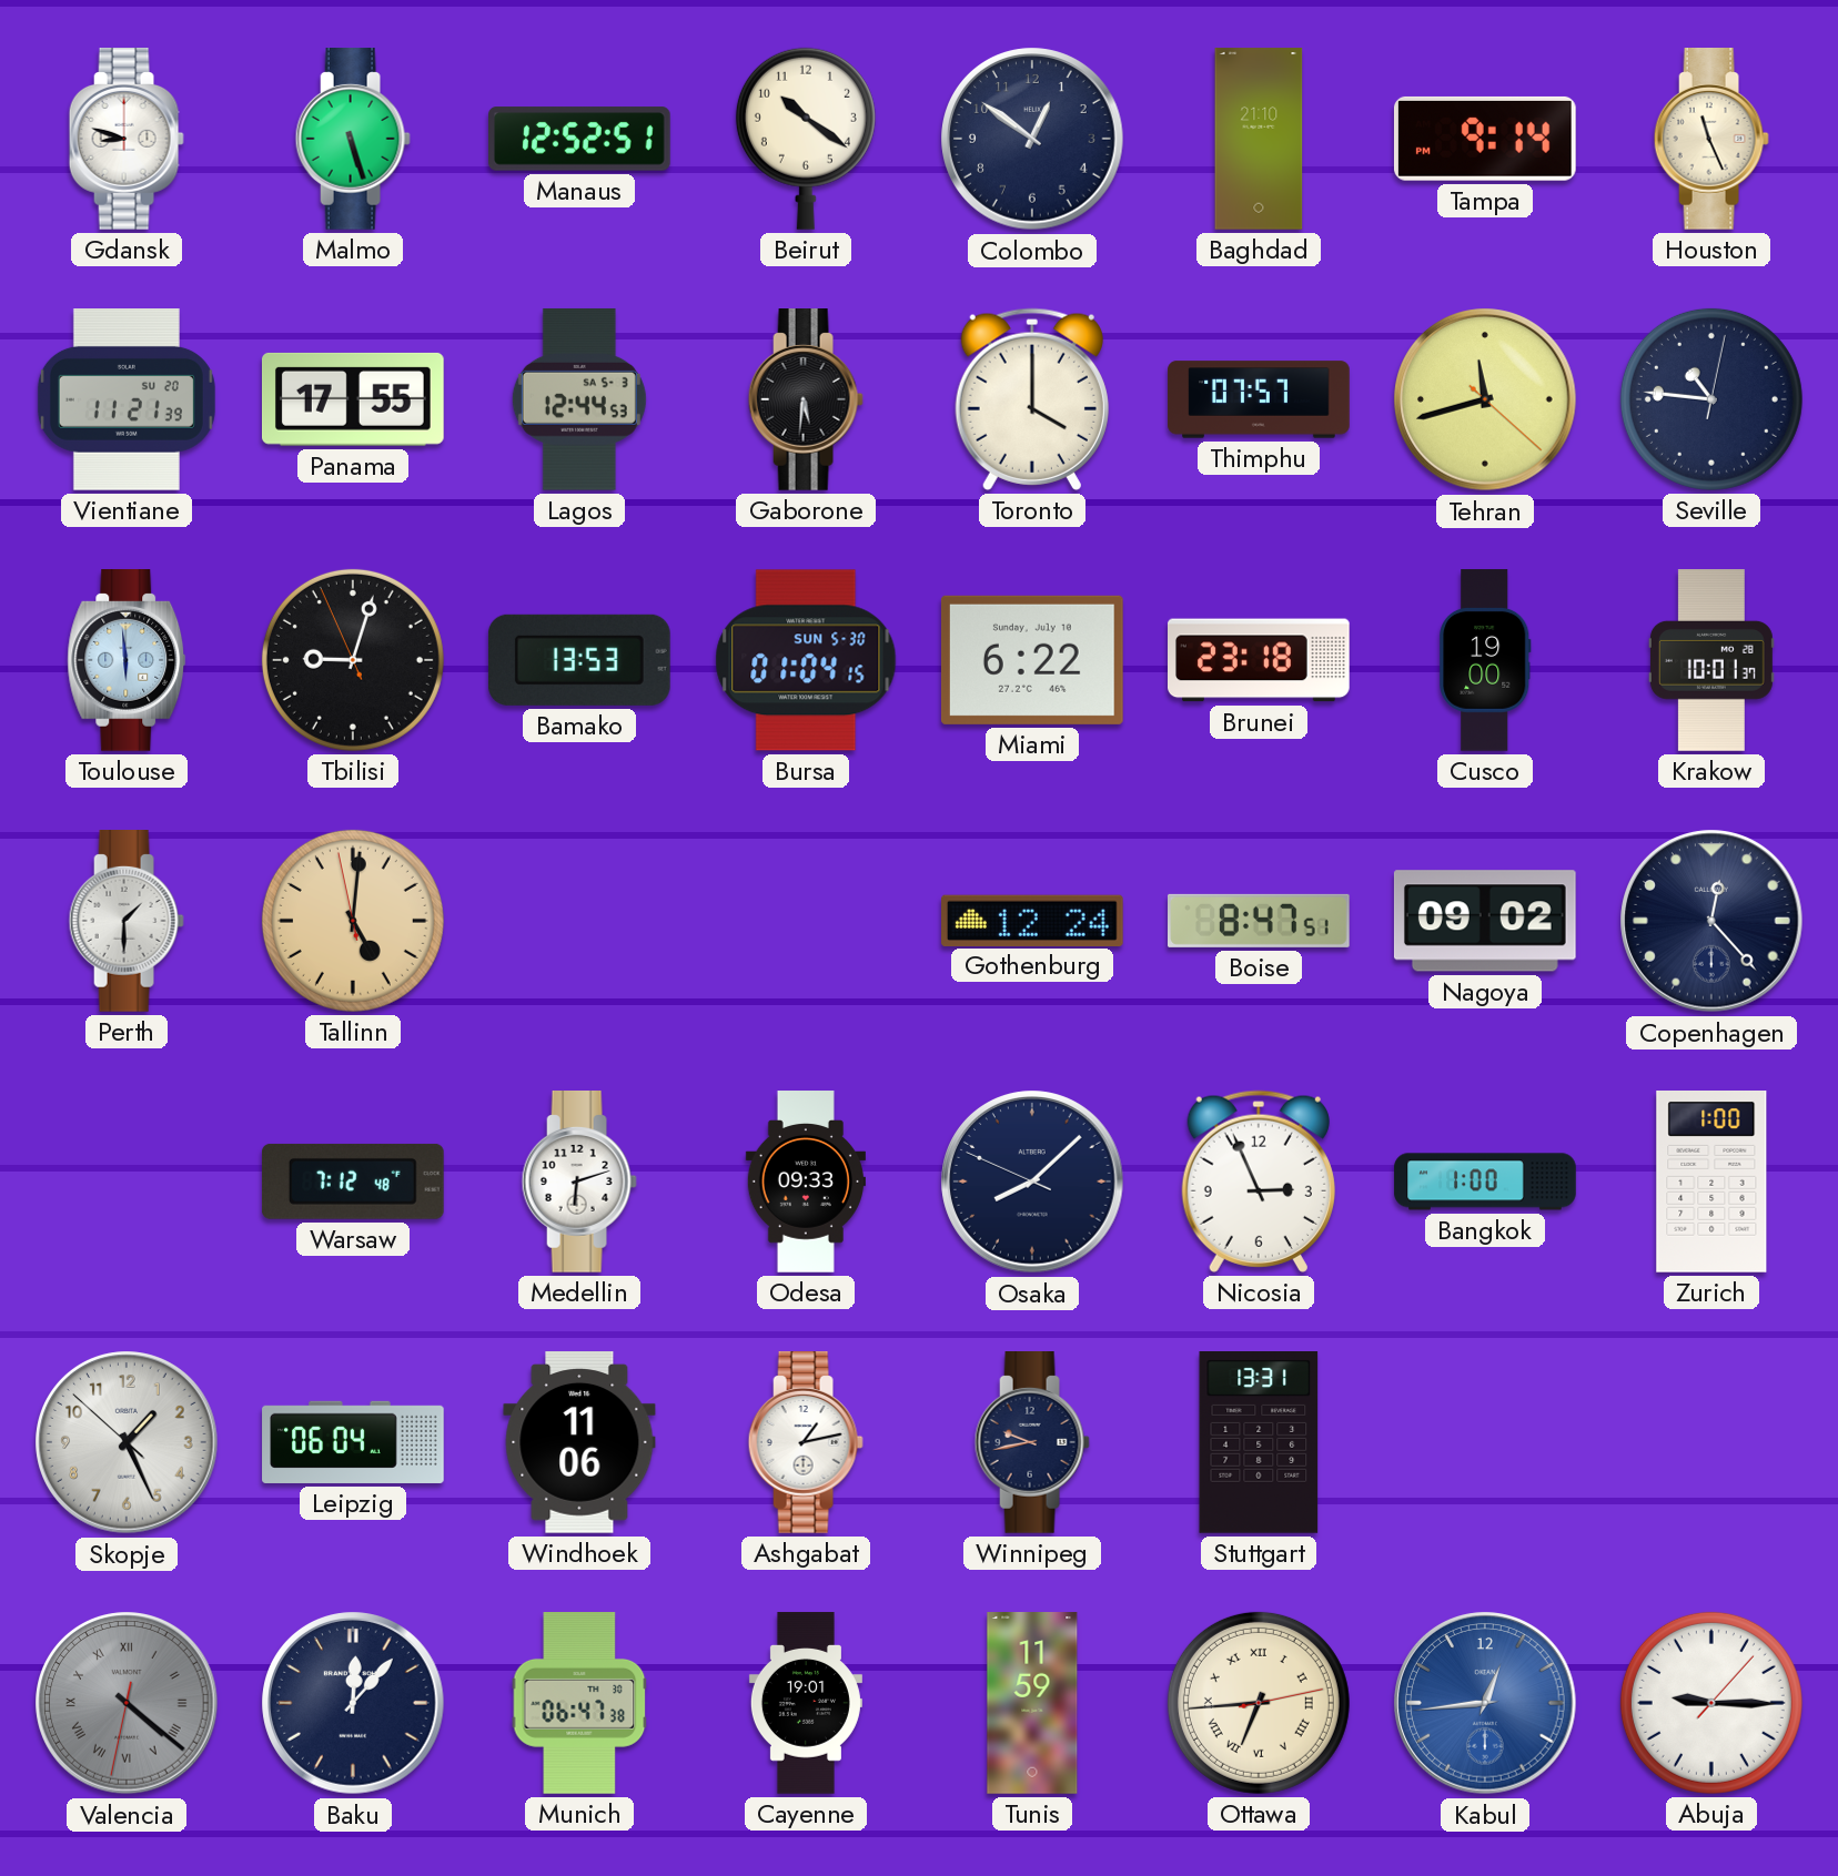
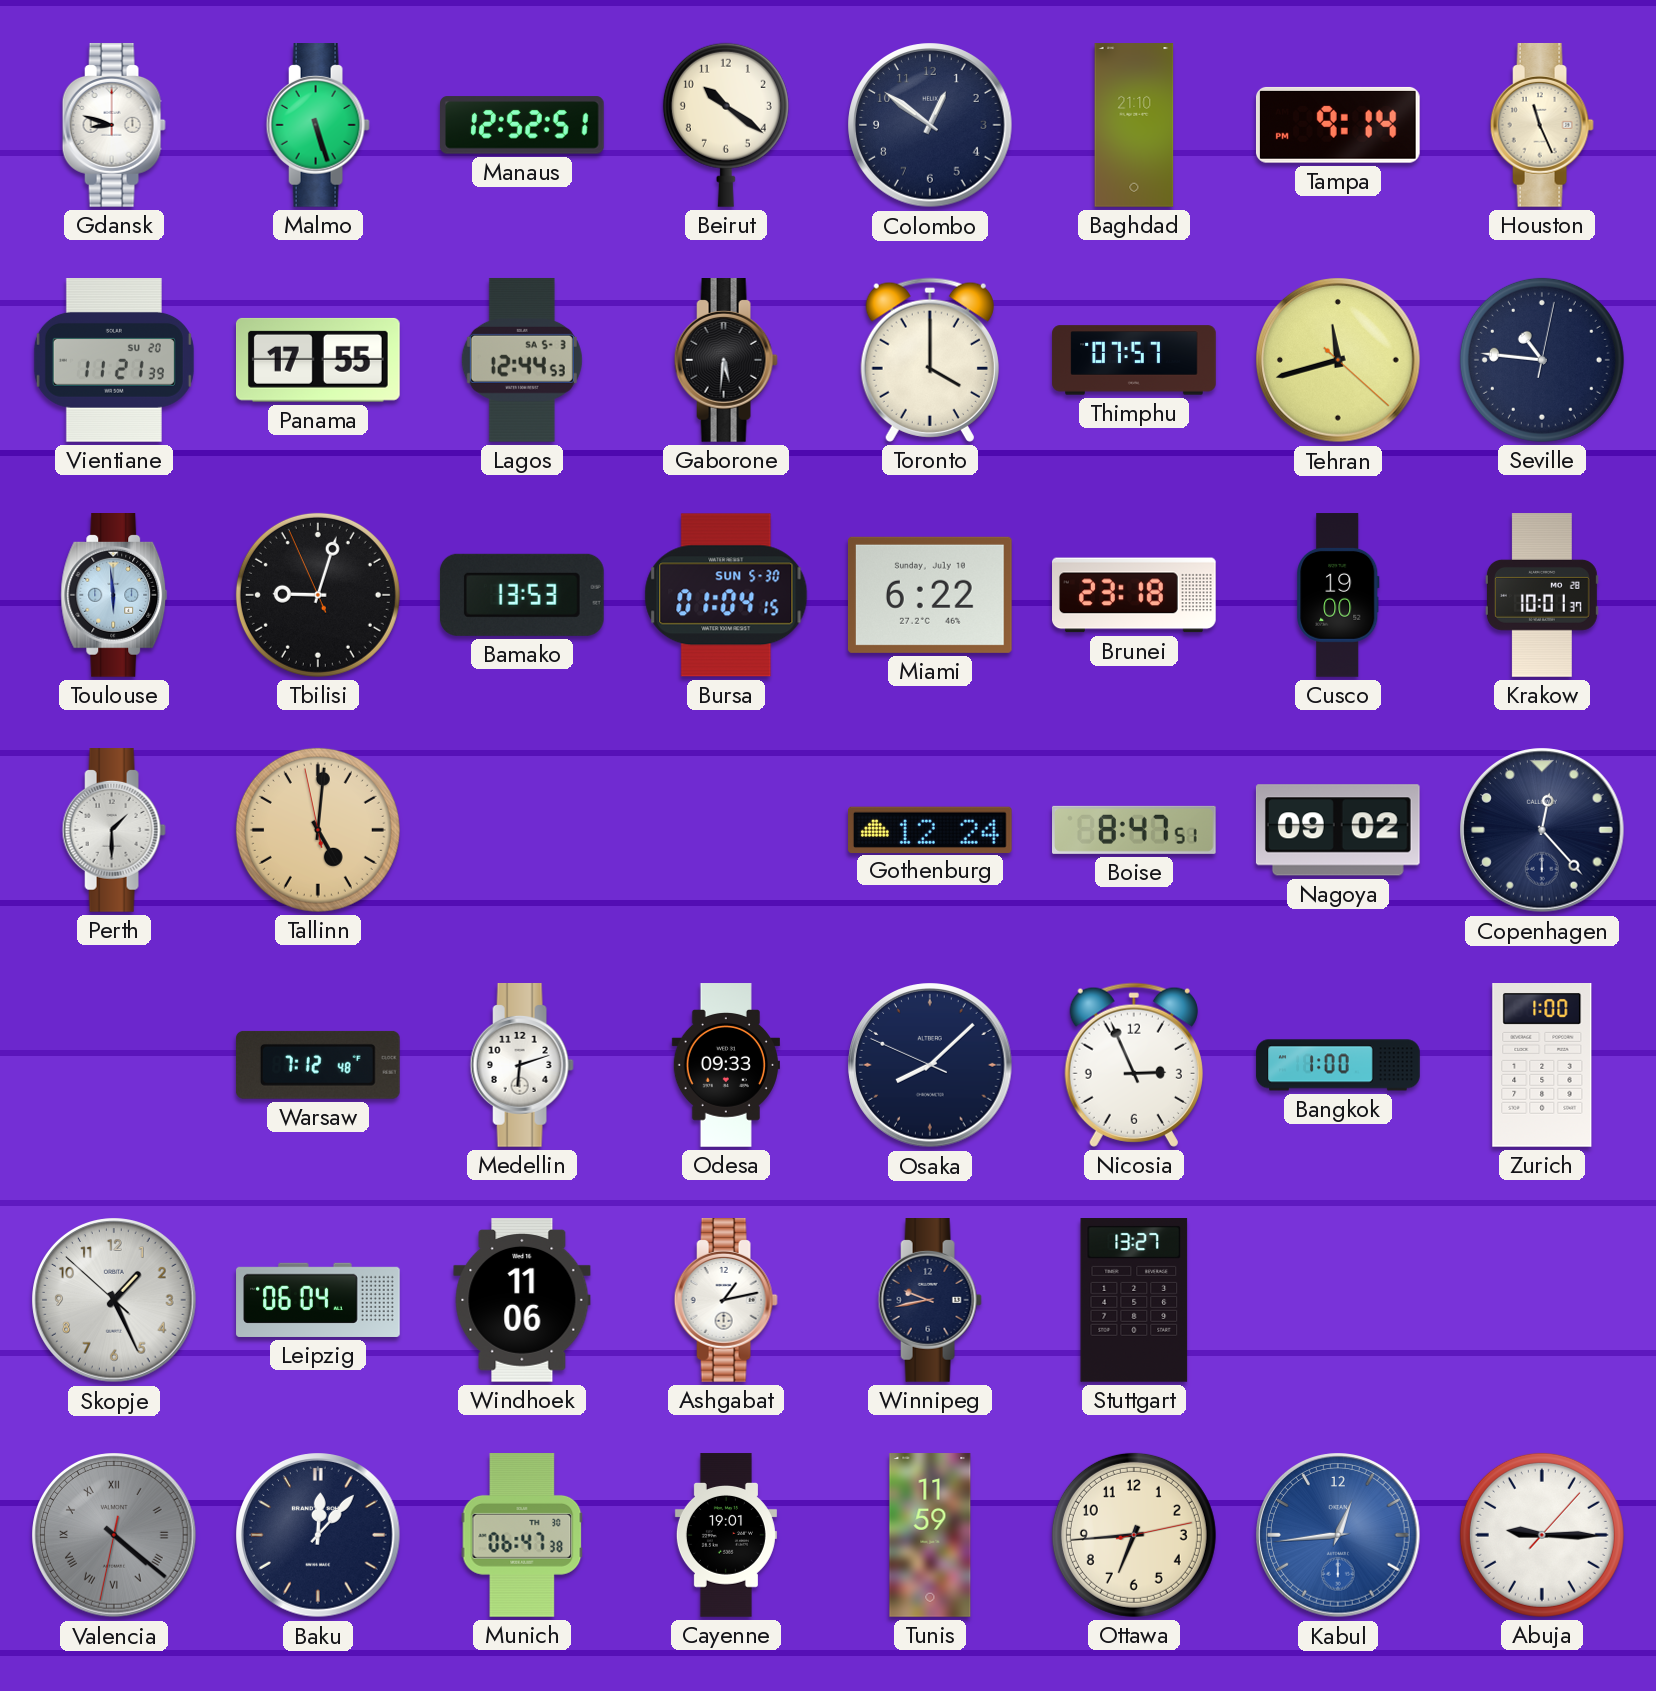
Stuttgart: 13:31 -> 13:27 (1134, 1301)
Ottawa numerals: Roman -> Arabic (1134, 1535)
